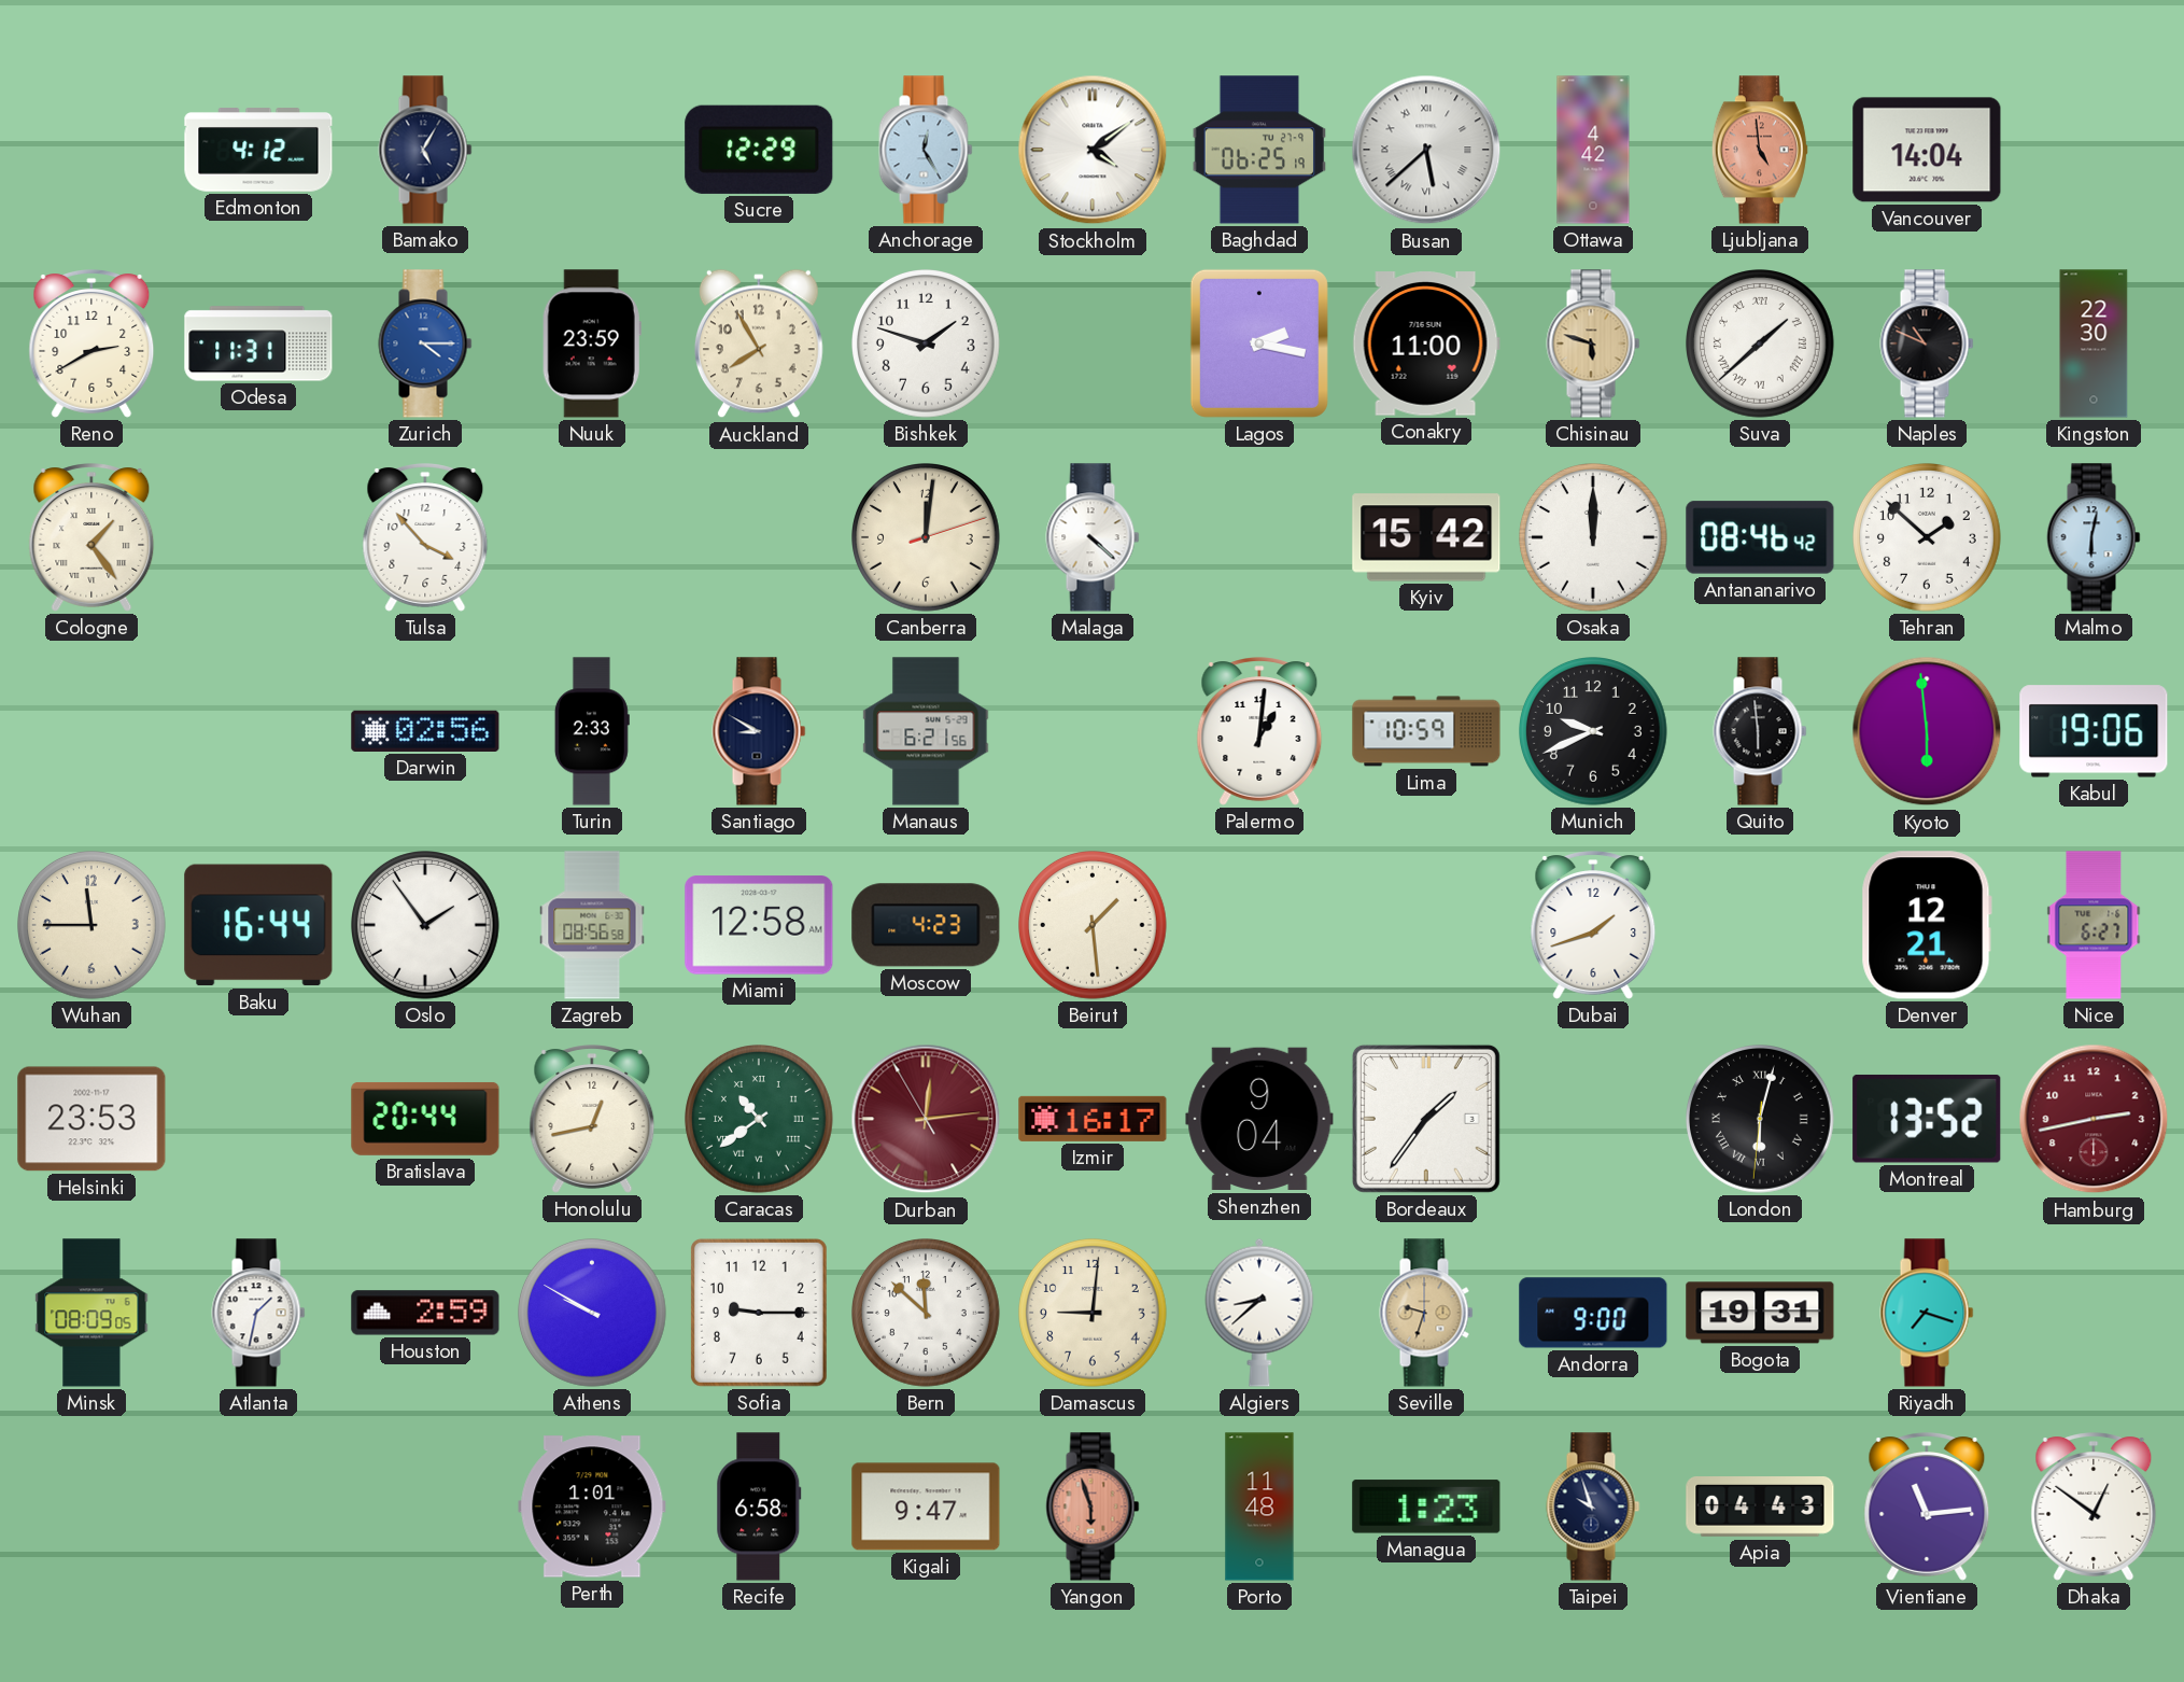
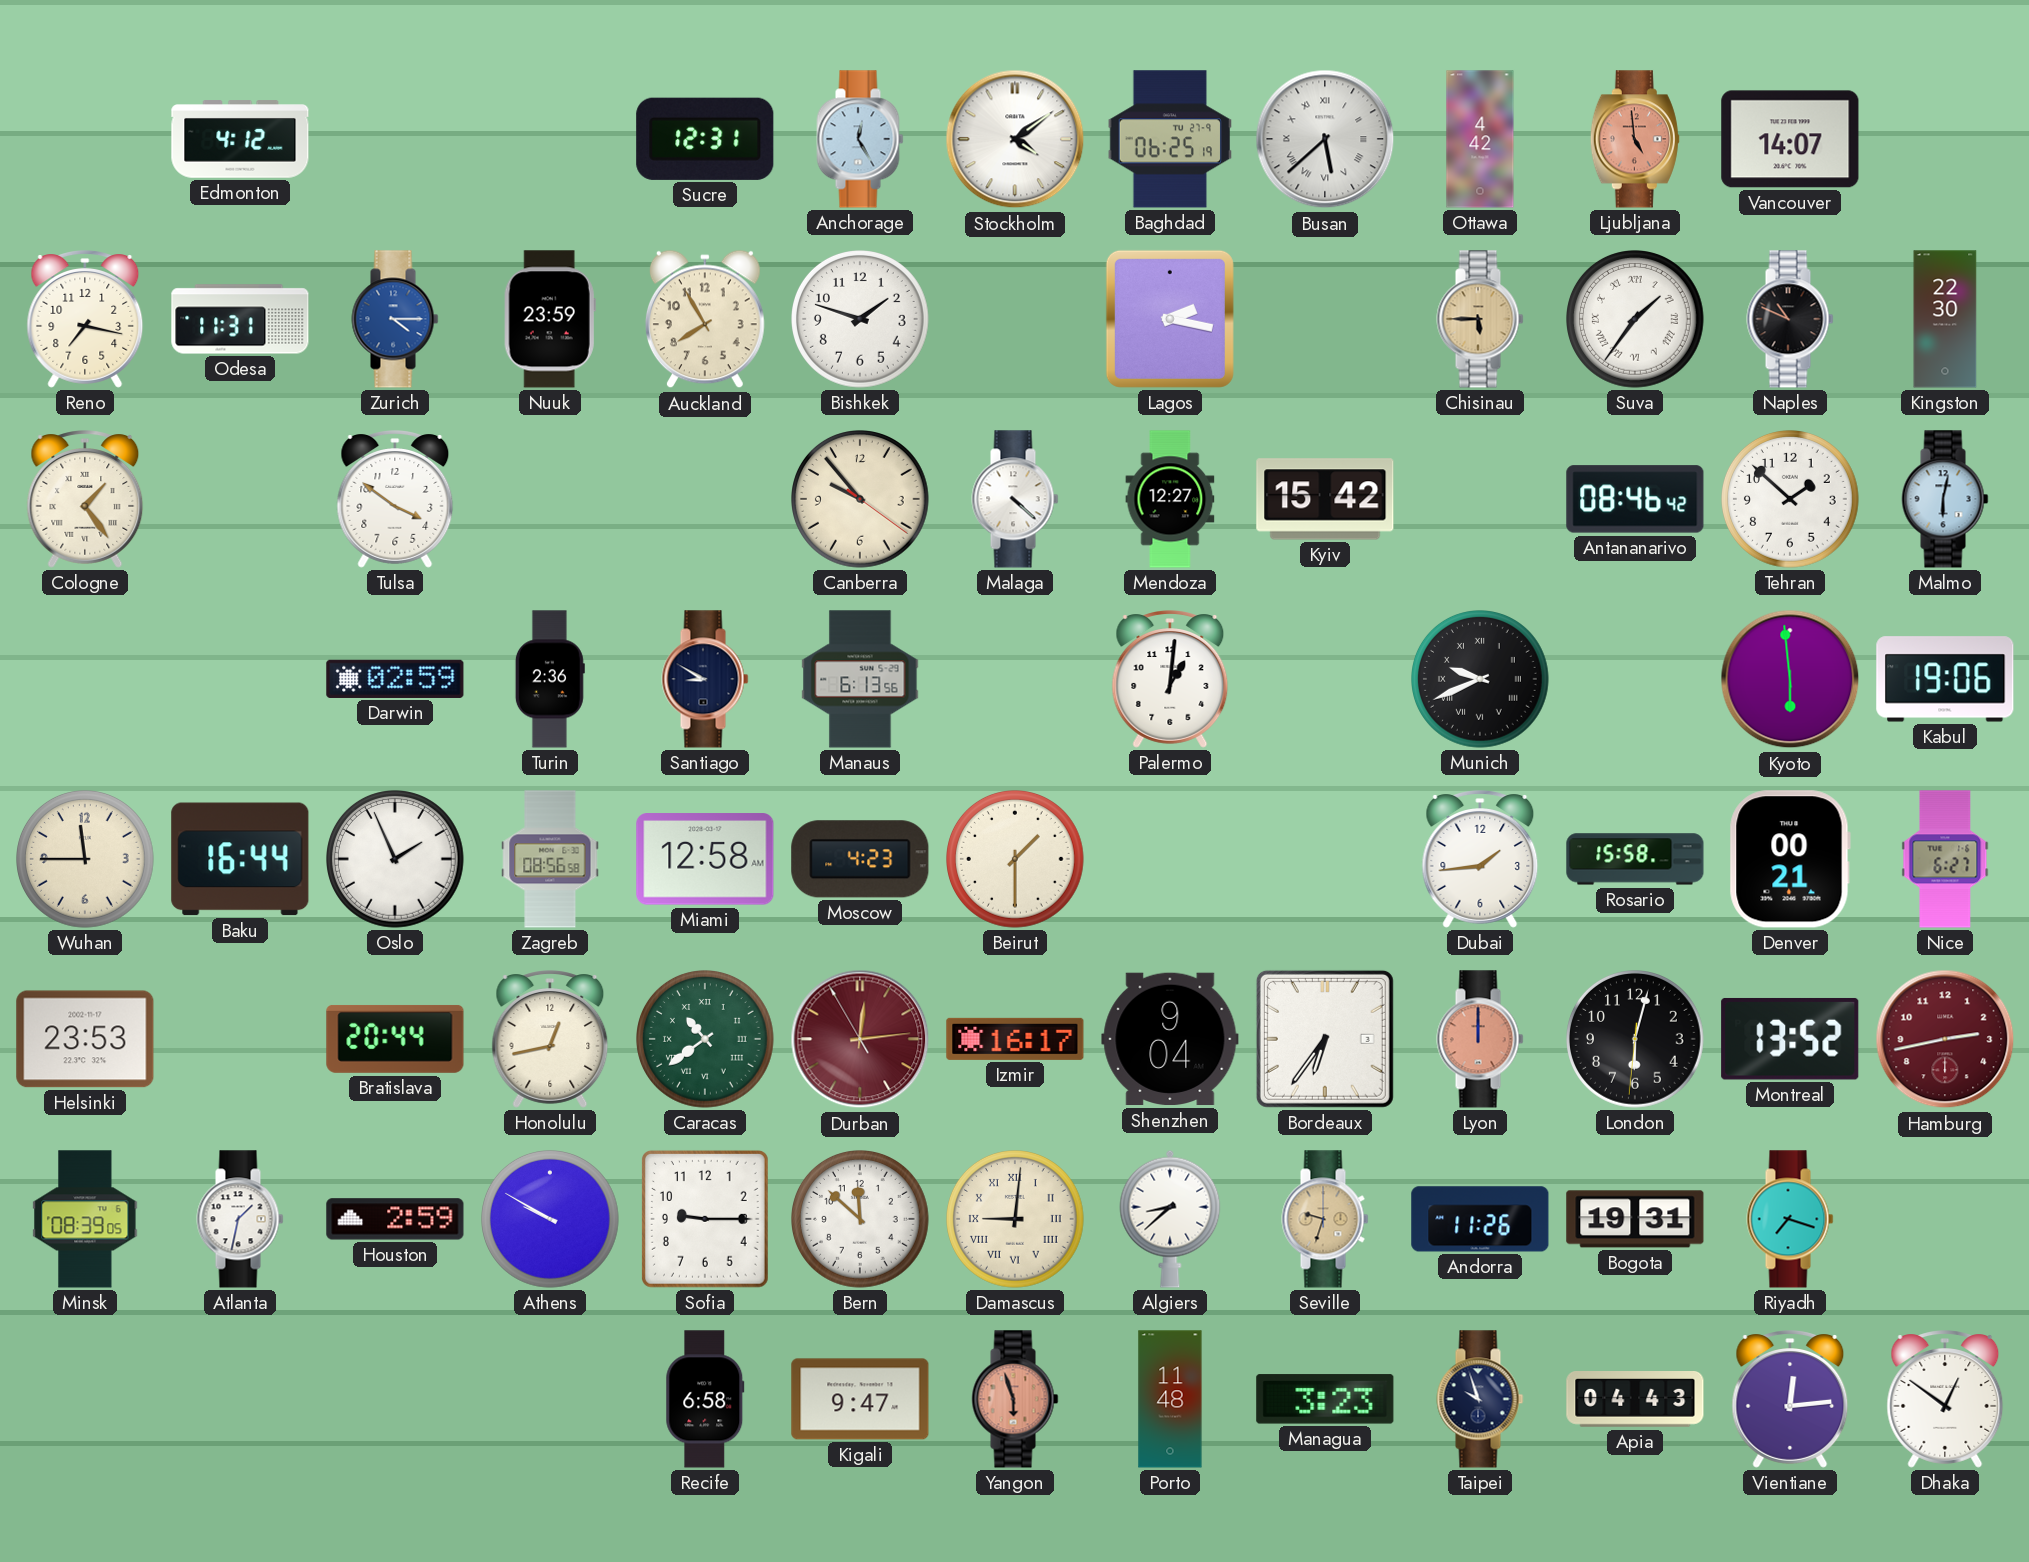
Bamako: 5:05 -> none (425, 150)
Sucre: 12:29 -> 12:31 (705, 139)
Vancouver: 14:04 -> 14:07 (1790, 139)
Reno: 2:40 -> 7:17 (85, 319)
Conakry: 11:00 -> none (1426, 344)
Chisinau: 5:48 -> 5:45 (1480, 319)
Suva: 1:38 -> 1:36 (1636, 320)
Tulsa: 3:53 -> 3:51 (395, 499)
Canberra: 12:01 -> 9:53 (861, 500)
Mendoza: none -> 12:27 (1170, 499)
Osaka: 12:00 -> none (1594, 538)
Darwin: 02:56 -> 02:59 (395, 679)
Turin: 2:33 -> 2:36 (550, 679)
Manaus: 6:21 -> 6:13 (860, 679)
Lima: 10:59 -> none (1426, 731)
Munich numerals: Arabic -> Roman (1481, 680)
Quito: 5:59 -> none (1760, 731)
Oslo: 1:54 -> 1:56 (396, 860)
Beirut: 1:29 -> 1:30 (1016, 860)
Dubai: 1:42 -> 1:44 (1480, 859)
Rosario: none -> 15:58 (1635, 859)
Denver: 12:21 -> 00:21 (1790, 859)
Bordeaux: 1:36 -> 6:36 (1325, 1039)
Lyon: none -> 12:00 (1480, 1039)
London numerals: Roman -> Arabic (1636, 1040)
Minsk: 08:09 -> 08:39 (85, 1219)
Damascus numerals: Arabic -> Roman (1016, 1220)
Andorra: 9:00 -> 11:26 (1480, 1219)
Perth: 1:01 -> none (592, 1506)
Managua: 1:23 -> 3:23 (1325, 1399)
Vientiane: 11:14 -> 12:14 (1790, 1399)
